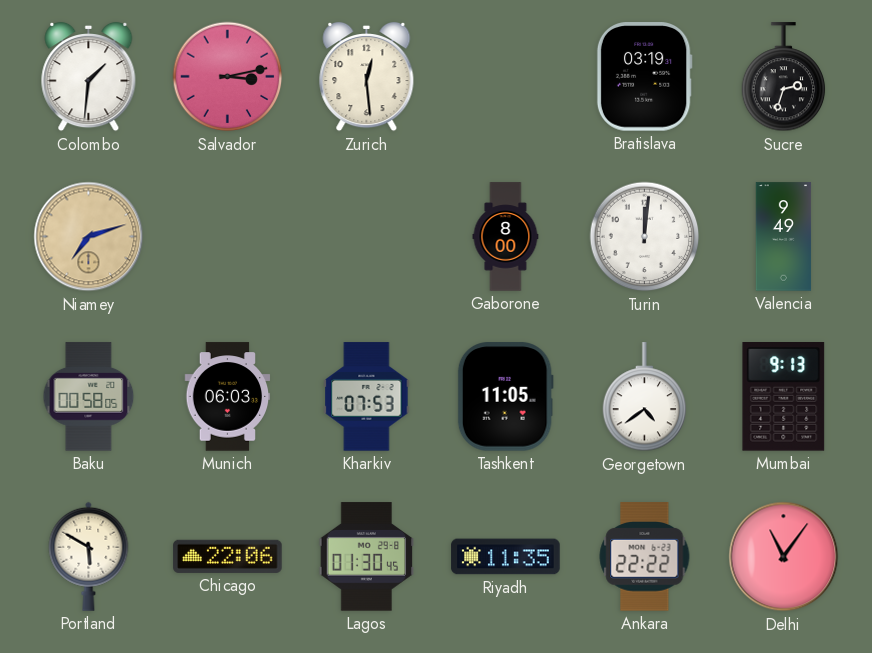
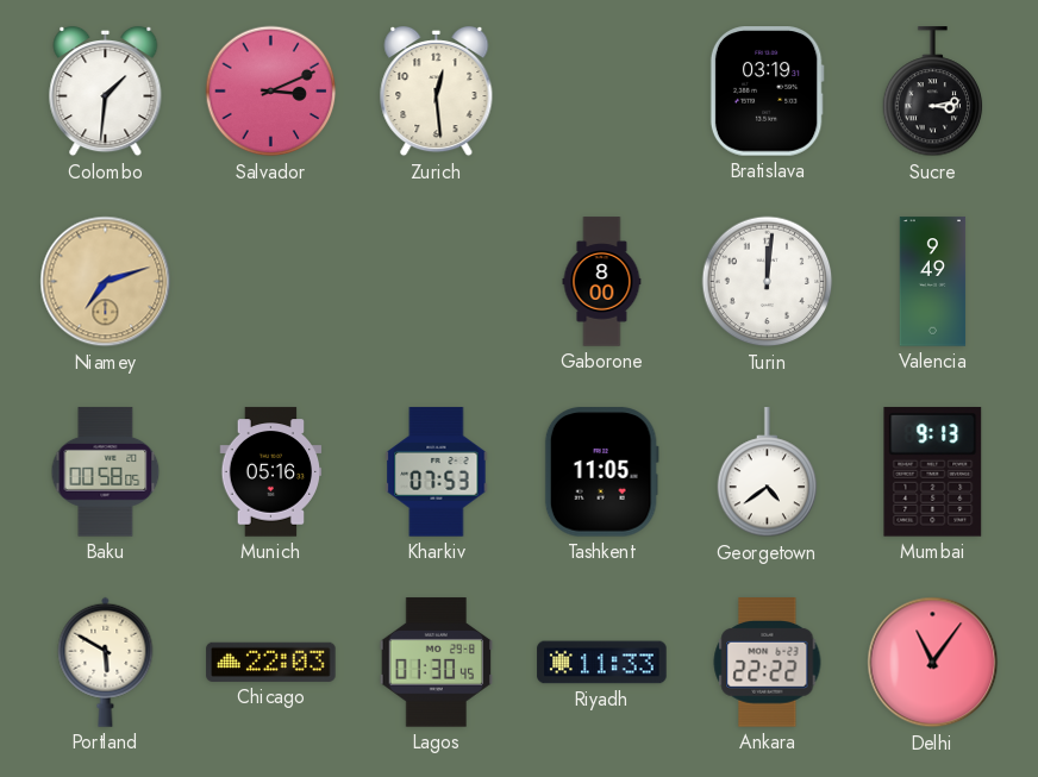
Salvador: 3:13 -> 3:11 (271, 92)
Sucre: 2:33 -> 3:13 (933, 92)
Munich: 06:03 -> 05:16 (271, 472)
Chicago: 22:06 -> 22:03 (271, 662)
Riyadh: 11:35 -> 11:33 (602, 663)
